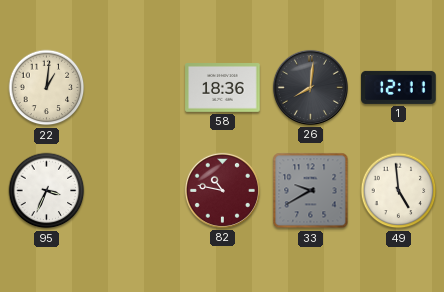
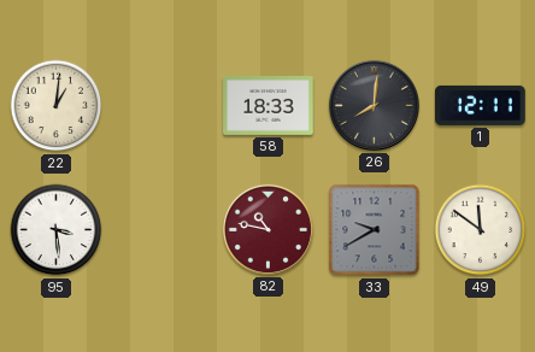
58: 18:36 -> 18:33 (269, 106)
95: 3:34 -> 3:29 (57, 230)
49: 4:59 -> 11:51 (481, 230)
